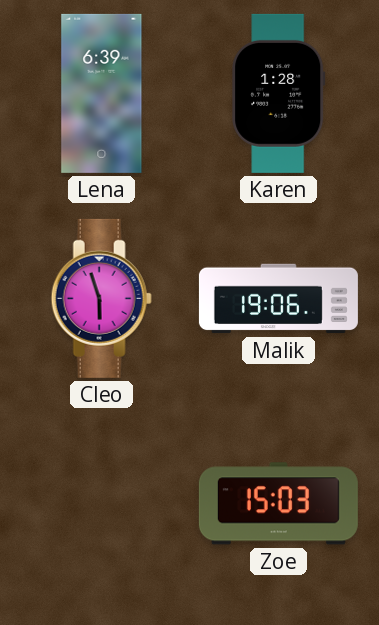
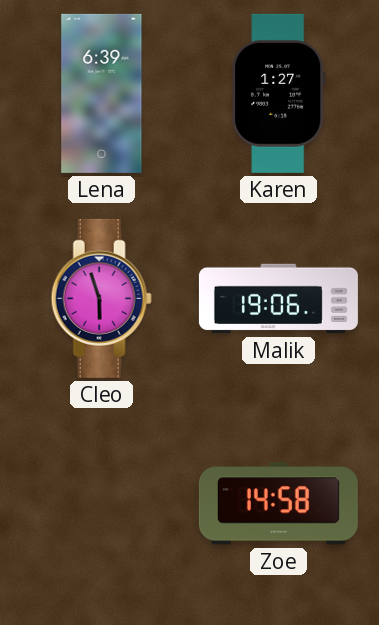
Karen: 1:28 -> 1:27 (279, 93)
Zoe: 15:03 -> 14:58 (278, 504)
